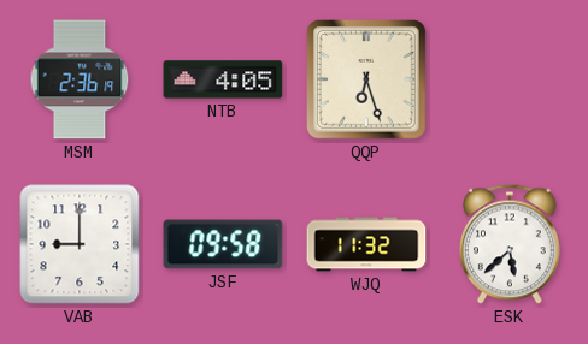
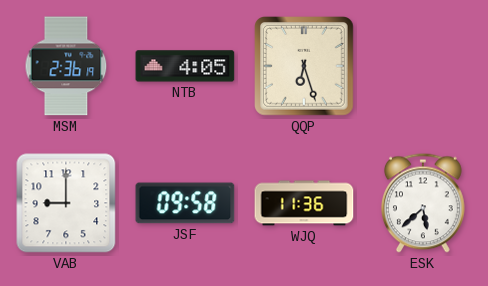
WJQ: 11:32 -> 11:36 (304, 203)
